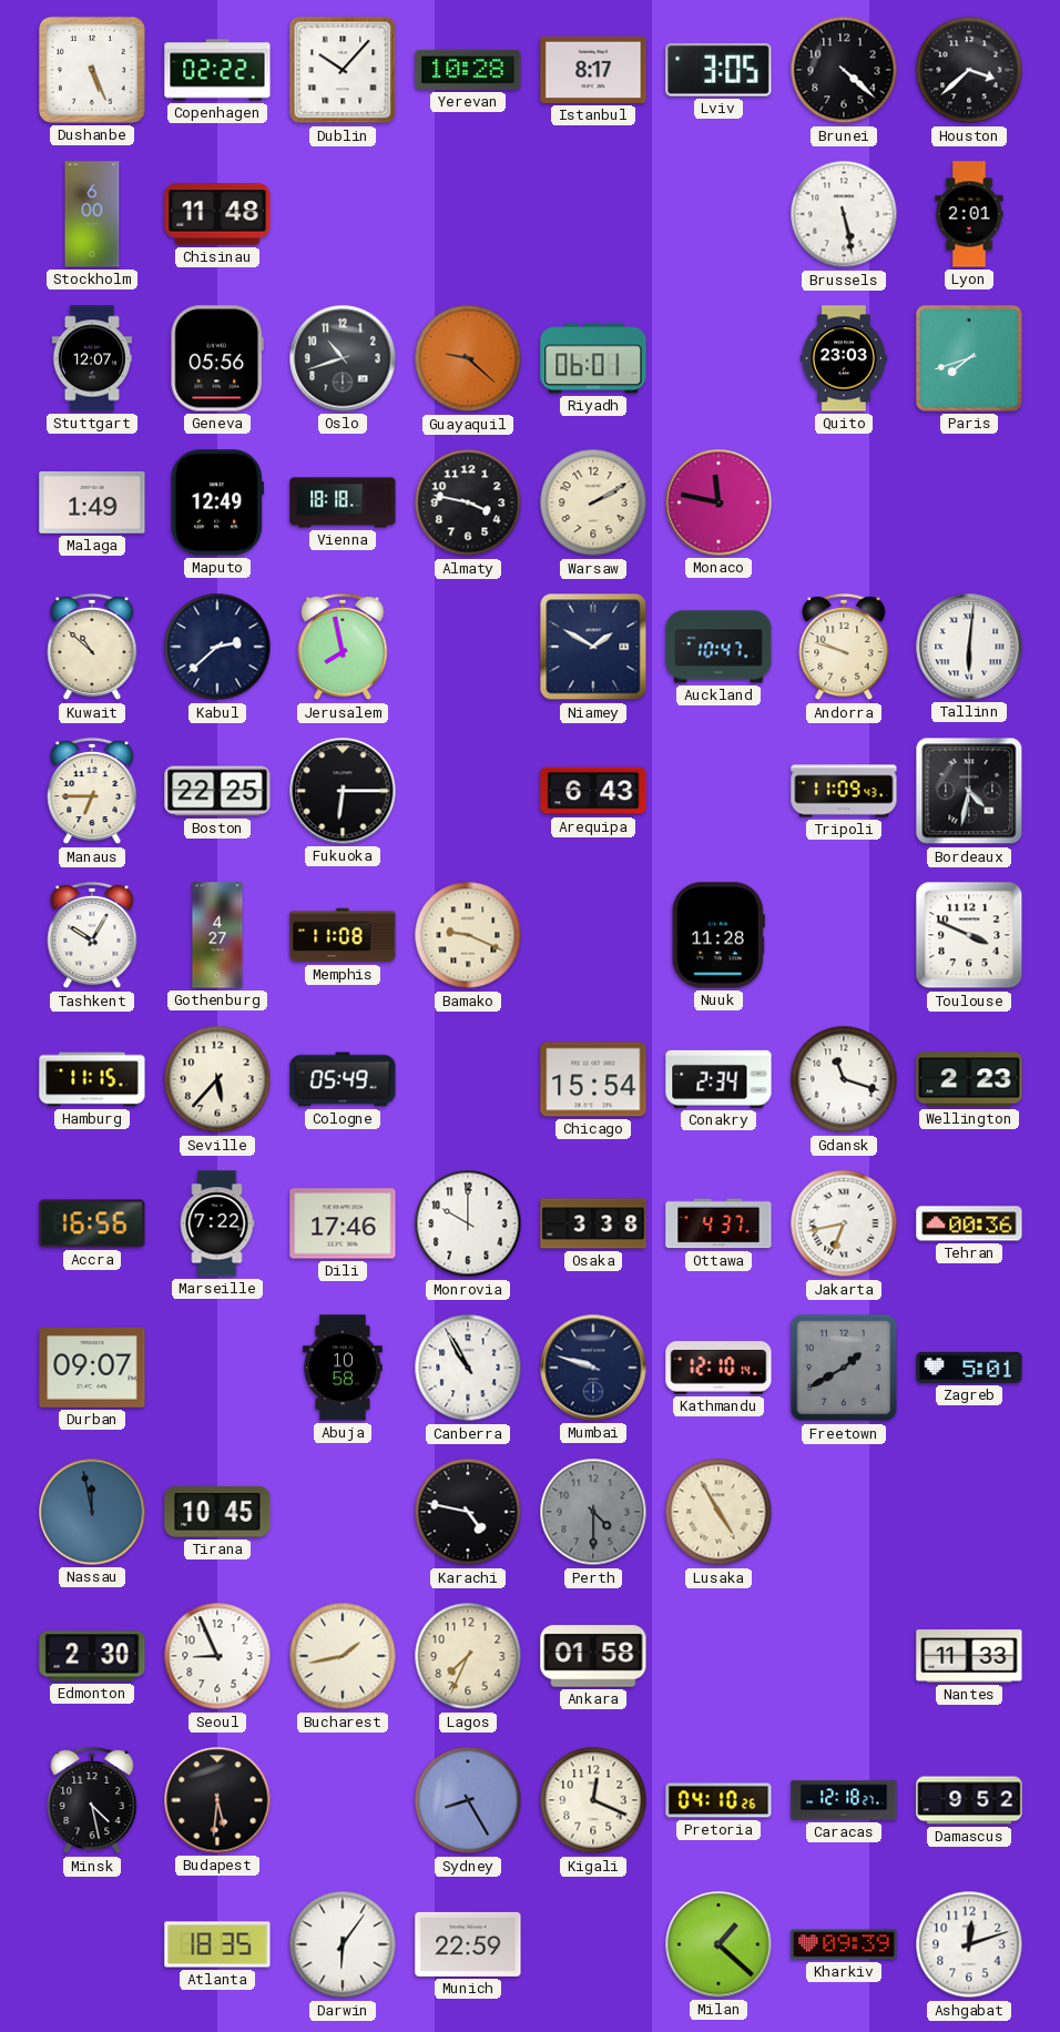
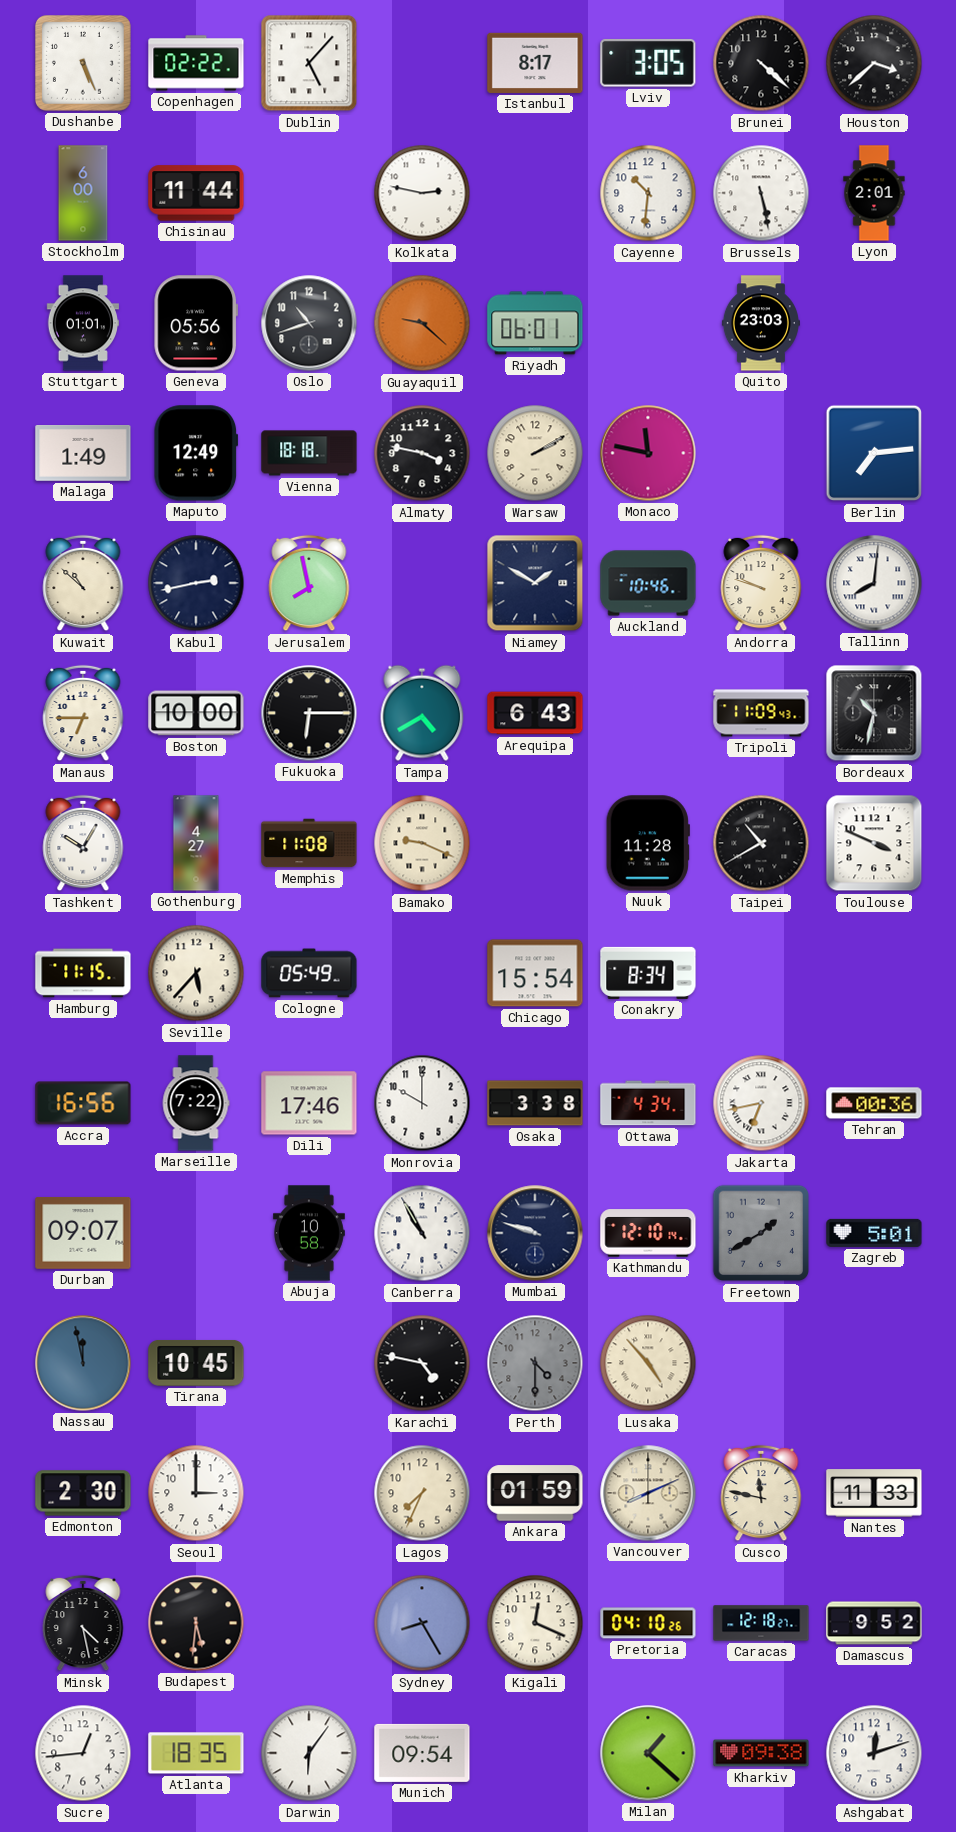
Dublin: 10:07 -> 5:07 (309, 63)
Yerevan: 10:28 -> none (468, 70)
Chisinau: 11:48 -> 11:44 (196, 193)
Kolkata: none -> 2:47 (422, 193)
Cayenne: none -> 10:31 (648, 193)
Stuttgart: 12:07 -> 01:01 (82, 323)
Paris: 7:42 -> none (970, 359)
Berlin: none -> 7:14 (874, 453)
Kabul: 2:38 -> 2:43 (196, 583)
Auckland: 10:47 -> 10:46 (648, 583)
Tallinn: 6:01 -> 8:01 (874, 583)
Boston: 22:25 -> 10:00 (196, 713)
Tampa: none -> 4:40 (422, 713)
Bordeaux: 4:32 -> 10:32 (874, 713)
Taipei: none -> 10:40 (761, 843)
Conakry: 2:34 -> 8:34 (648, 973)
Gdansk: 11:18 -> none (844, 1079)
Wellington: 2:23 -> none (969, 1079)
Ottawa: 4:37 -> 4:34 (648, 1103)
Lusaka: 4:55 -> 4:53 (648, 1363)
Seoul: 8:56 -> 3:00 (196, 1493)
Bucharest: 1:43 -> none (343, 1656)
Ankara: 01:58 -> 01:59 (535, 1493)
Vancouver: none -> 8:11 (648, 1493)
Cusco: none -> 11:47 (761, 1493)
Sucre: none -> 12:44 (83, 1753)
Munich: 22:59 -> 09:54 (422, 1753)
Kharkiv: 09:39 -> 09:38 (761, 1753)
